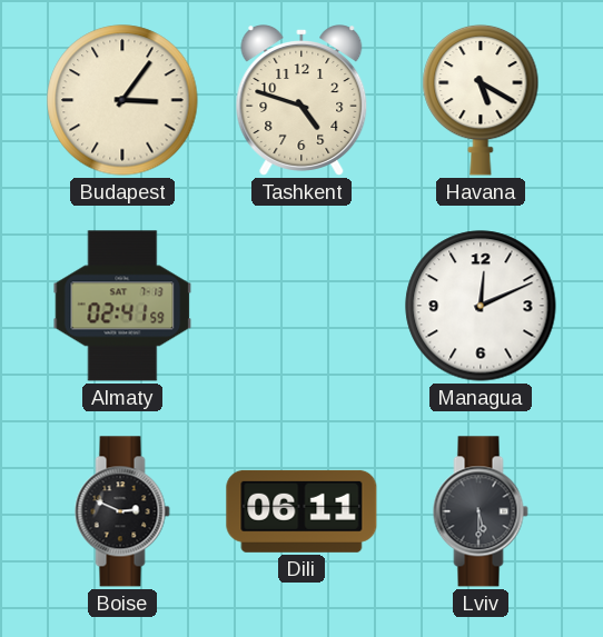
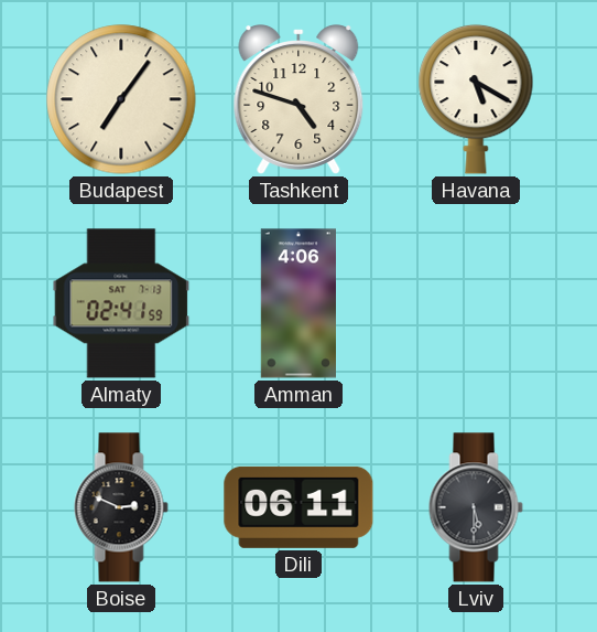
Budapest: 3:06 -> 7:06 (121, 99)
Amman: none -> 4:06 (297, 303)
Managua: 12:11 -> none (481, 306)
